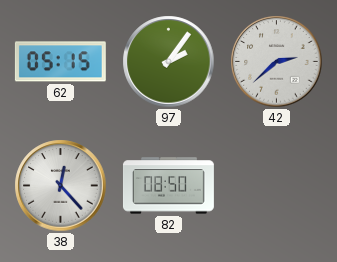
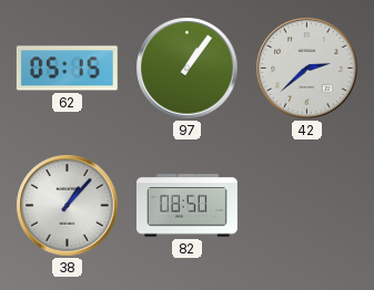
97: 2:06 -> 1:06 (188, 69)
38: 12:23 -> 1:07 (68, 206)
